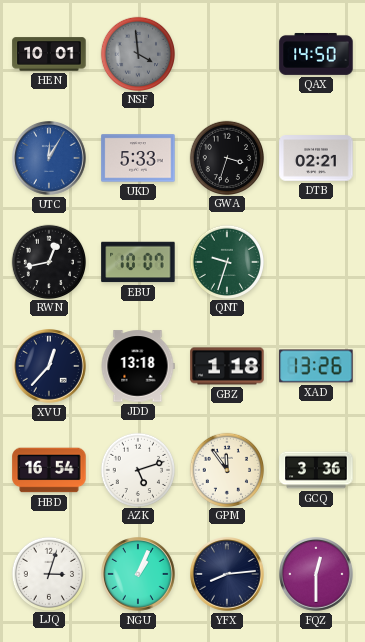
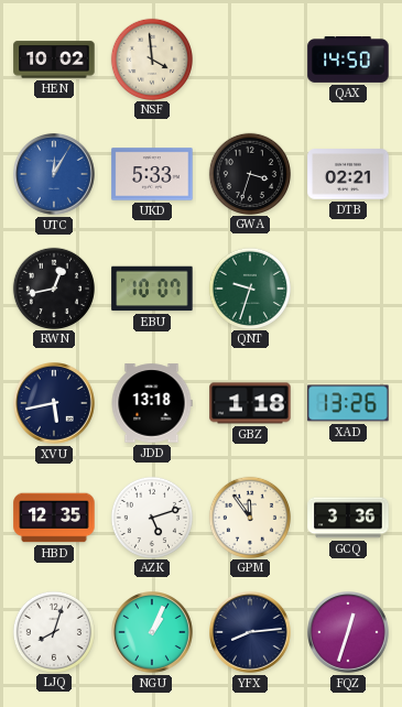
HEN: 10:01 -> 10:02 (54, 59)
NSF dial: grey -> cream (151, 58)
XVU: 12:37 -> 5:43 (55, 404)
HBD: 16:54 -> 12:35 (54, 518)
LJQ: 3:03 -> 8:03 (53, 631)
FQZ: 12:30 -> 12:33 (349, 633)
